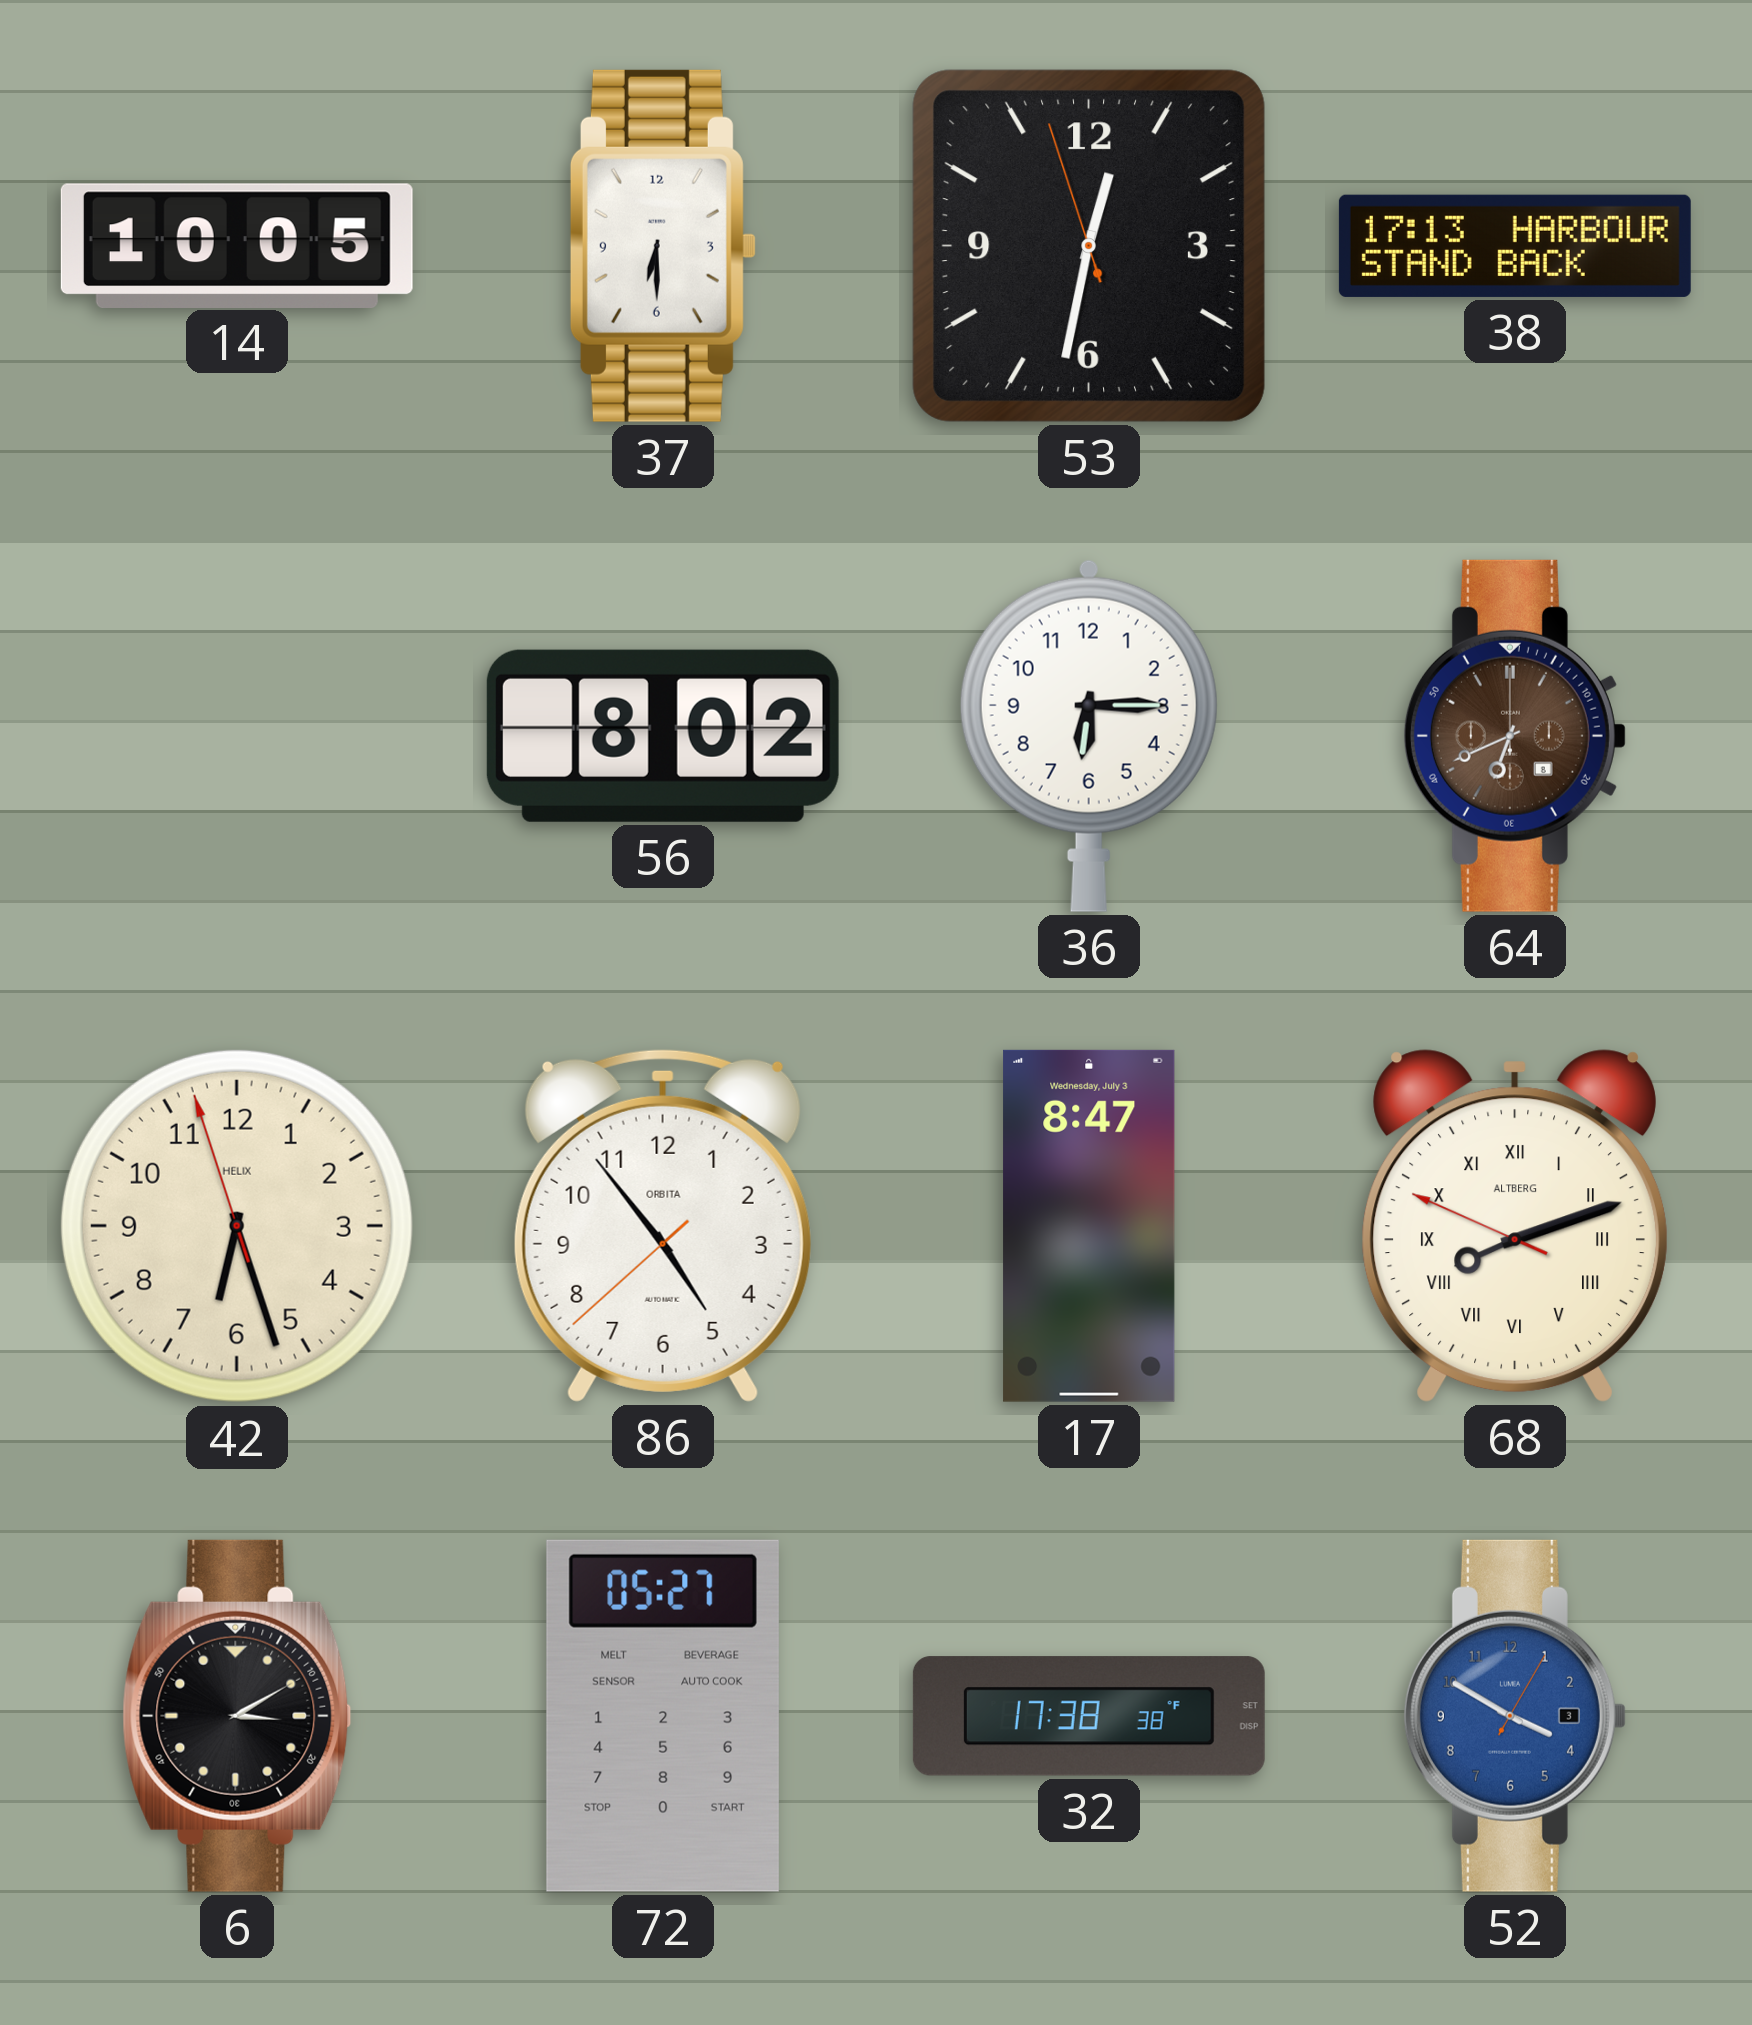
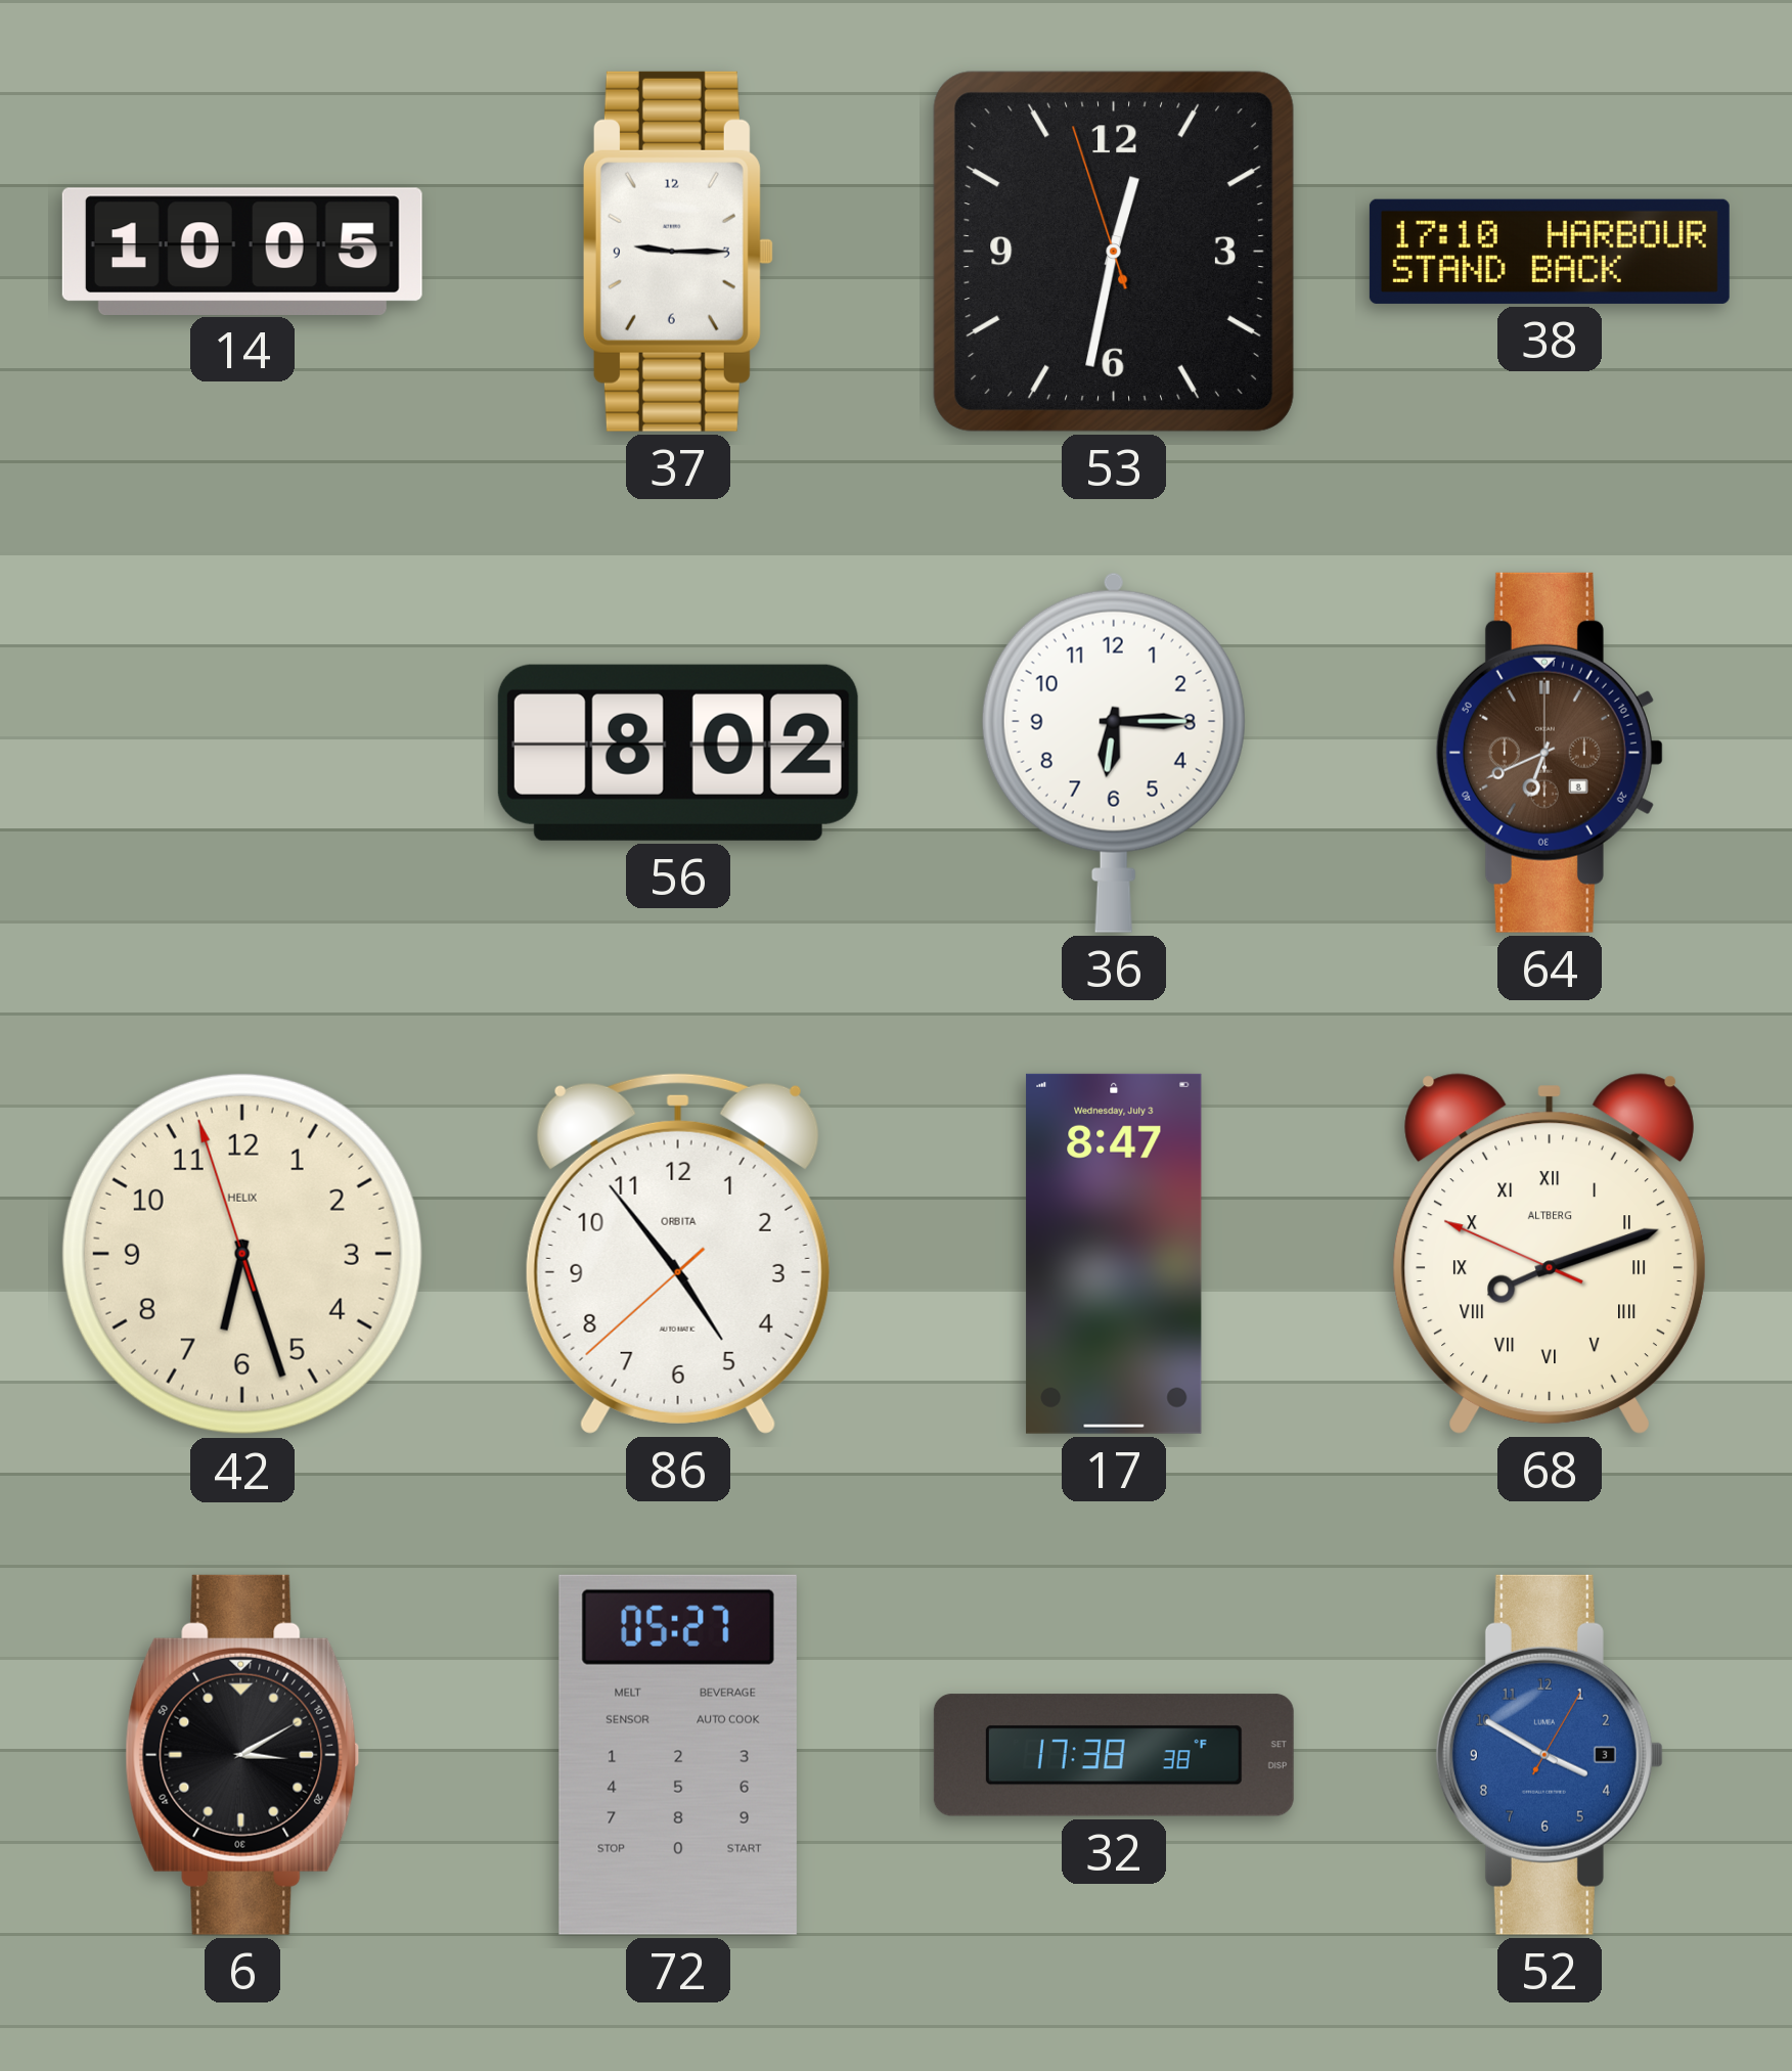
37: 6:30 -> 9:15 (678, 252)
38: 17:13 -> 17:10 (1550, 252)
